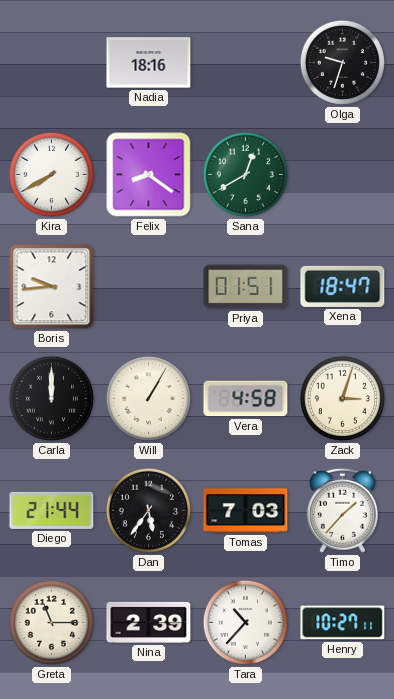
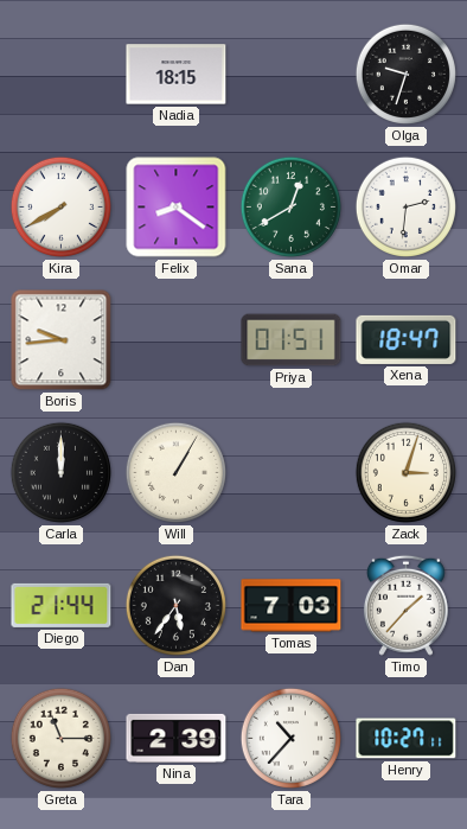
Nadia: 18:16 -> 18:15 (177, 75)
Omar: none -> 2:31 (405, 206)
Vera: 4:58 -> none (246, 399)
